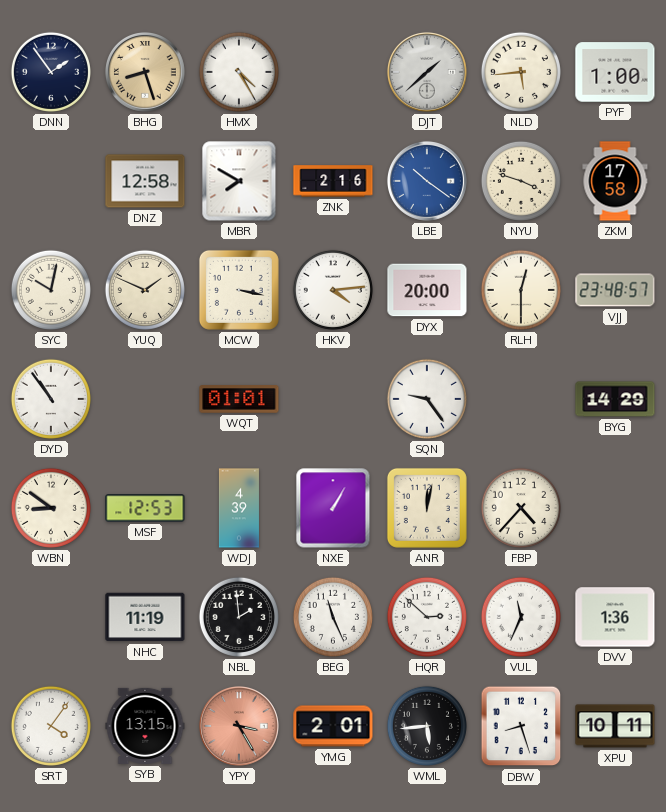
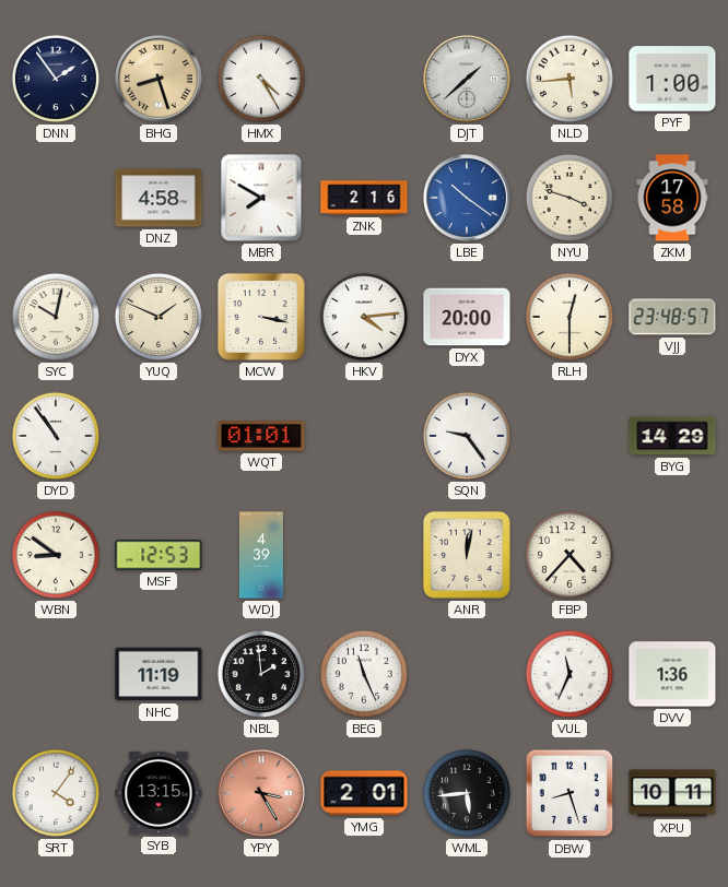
DNZ: 12:58 -> 4:58 (158, 198)
NXE: 1:05 -> none (333, 508)
HQR: 2:52 -> none (427, 617)
